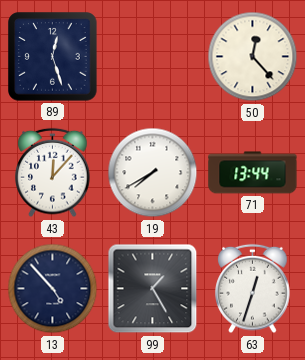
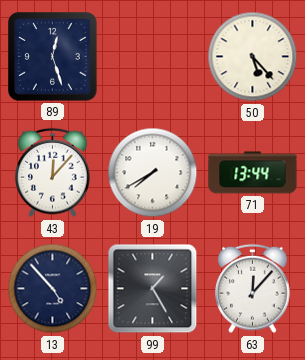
50: 12:23 -> 5:23 (253, 57)
63: 12:33 -> 12:07 (253, 289)
